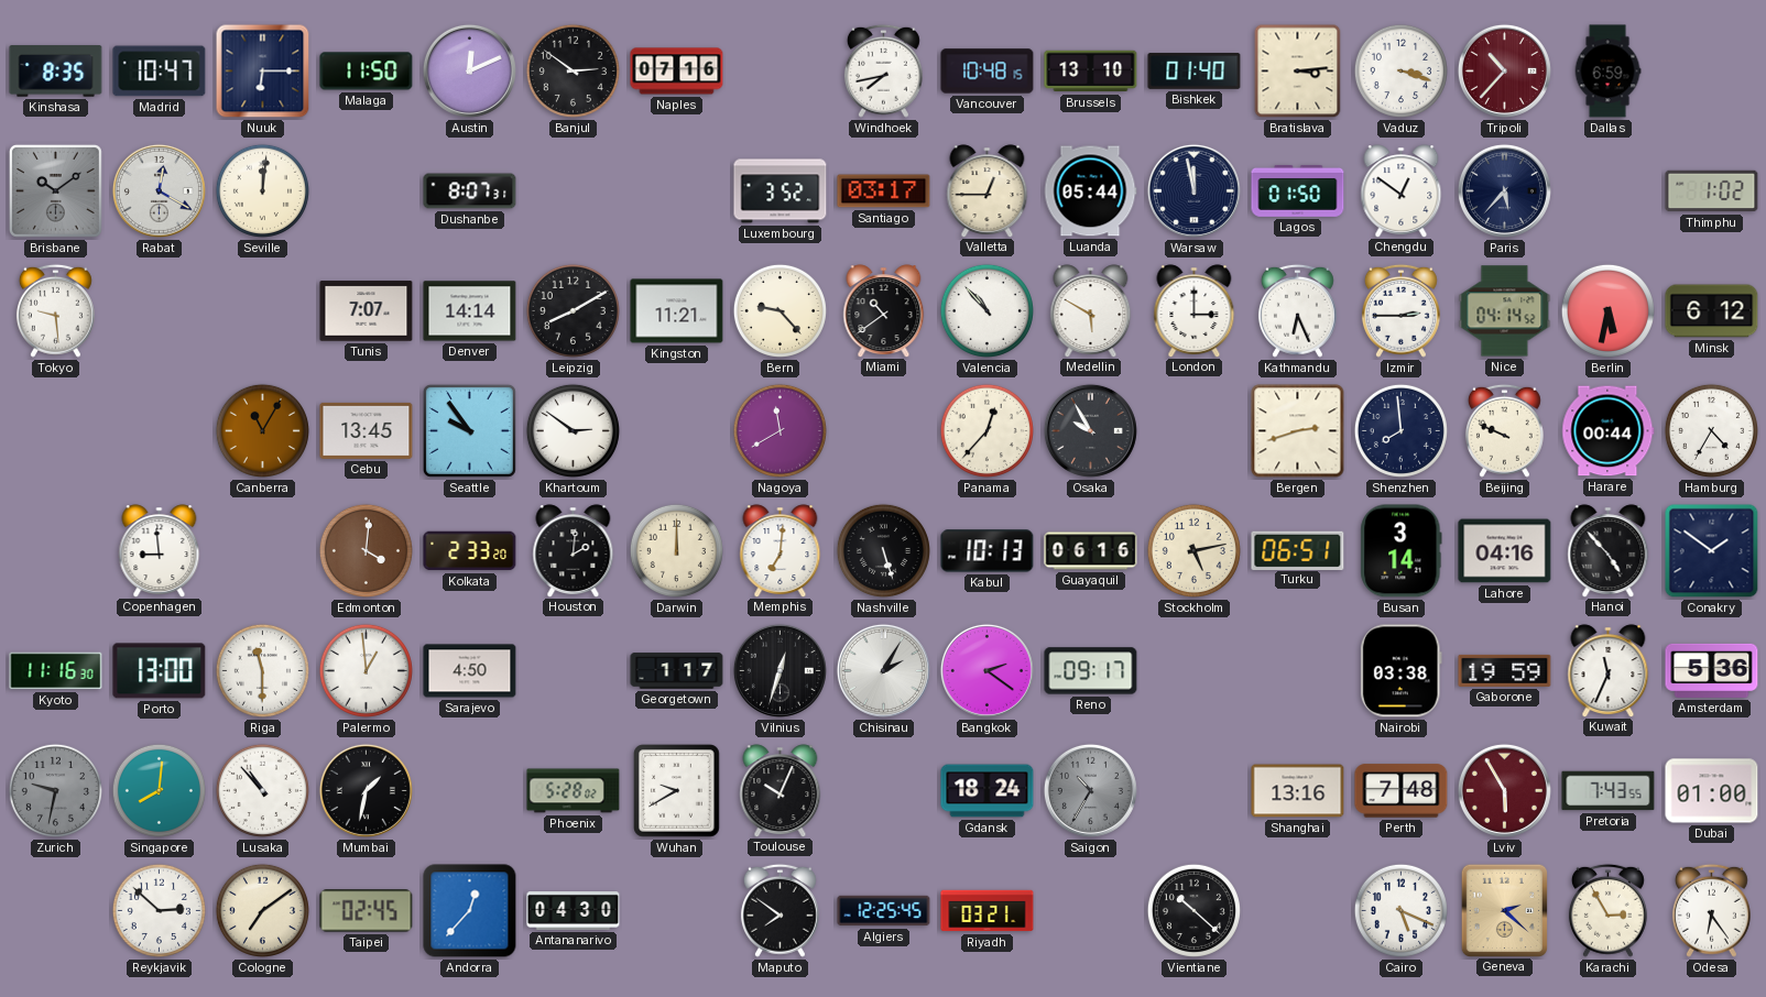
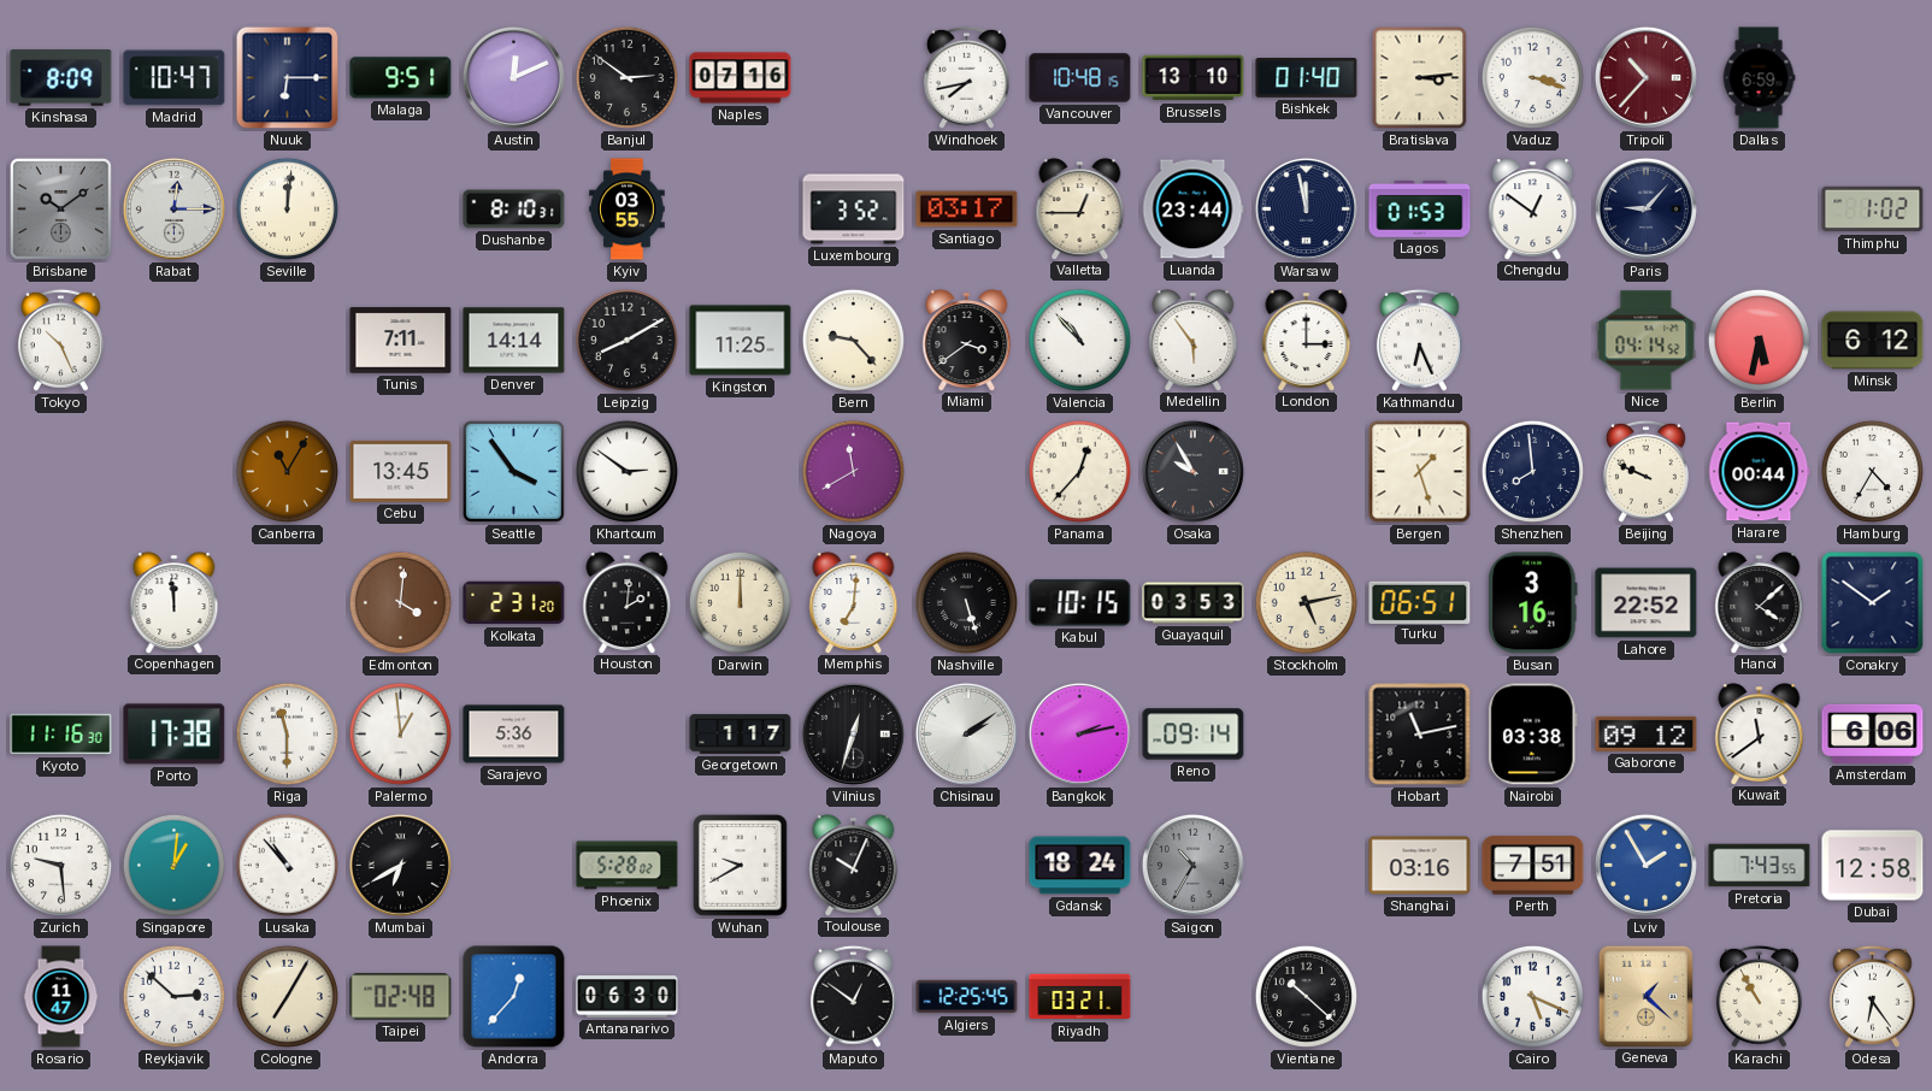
Kinshasa: 8:35 -> 8:09 (61, 78)
Malaga: 11:50 -> 9:51 (401, 78)
Rabat: 12:20 -> 12:15 (173, 208)
Dushanbe: 8:07 -> 8:10 (514, 210)
Kyiv: none -> 03:55 (628, 210)
Luanda: 05:44 -> 23:44 (1192, 210)
Lagos: 01:50 -> 01:53 (1420, 208)
Paris: 5:37 -> 9:07 (1645, 208)
Tokyo: 9:29 -> 10:26 (60, 340)
Tunis: 7:07 -> 7:11 (401, 341)
Kingston: 11:21 -> 11:25 (741, 341)
Miami: 10:39 -> 3:39 (967, 340)
Medellin: 5:50 -> 5:54 (1194, 340)
Izmir: 2:45 -> none (1400, 310)
Seattle: 9:54 -> 3:54 (513, 471)
Bergen: 2:42 -> 1:27 (1420, 472)
Copenhagen: 8:59 -> 11:59 (175, 602)
Kolkata: 2:33 -> 2:31 (514, 603)
Kabul: 10:13 -> 10:15 (1080, 603)
Guayaquil: 06:16 -> 03:53 (1194, 603)
Busan: 3:14 -> 3:16 (1533, 603)
Lahore: 04:16 -> 22:52 (1647, 603)
Hanoi: 4:53 -> 4:08 (1760, 602)
Porto: 13:00 -> 17:38 (175, 735)
Sarajevo: 4:50 -> 5:36 (514, 735)
Chisinau: 2:05 -> 2:09 (966, 733)
Bangkok: 2:21 -> 2:13 (1079, 733)
Reno: 09:17 -> 09:14 (1194, 735)
Hobart: none -> 11:13 (1420, 735)
Gaborone: 19:59 -> 09:12 (1647, 733)
Kuwait: 11:34 -> 11:39 (1760, 733)
Amsterdam: 5:36 -> 6:06 (1873, 733)
Zurich: 9:32 -> 9:29 (60, 865)
Zurich dial: grey -> white (60, 865)
Singapore: 8:01 -> 1:01 (173, 865)
Mumbai: 1:32 -> 6:40 (400, 865)
Shanghai: 13:16 -> 03:16 (1420, 866)
Perth: 7:48 -> 7:51 (1533, 866)
Lviv: 5:55 -> 1:55 (1645, 865)
Lviv dial: burgundy -> blue (1645, 865)
Dubai: 01:00 -> 12:58 (1873, 866)
Rosario: none -> 11:47 (61, 997)
Cologne: 7:09 -> 7:05 (287, 996)
Taipei: 02:45 -> 02:48 (401, 997)
Antananarivo: 04:30 -> 06:30 (628, 997)
Maputo: 7:51 -> 12:51 (853, 996)
Geneva: 2:22 -> 1:22 (1645, 996)
Karachi: 2:55 -> 10:55 (1759, 996)
